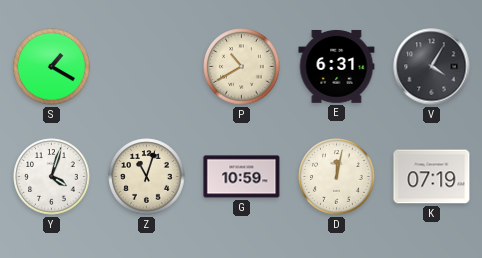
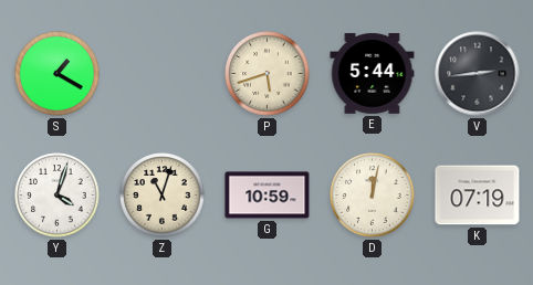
P: 10:40 -> 5:42 (268, 74)
E: 6:31 -> 5:44 (373, 73)
V: 4:05 -> 2:44 (478, 74)
